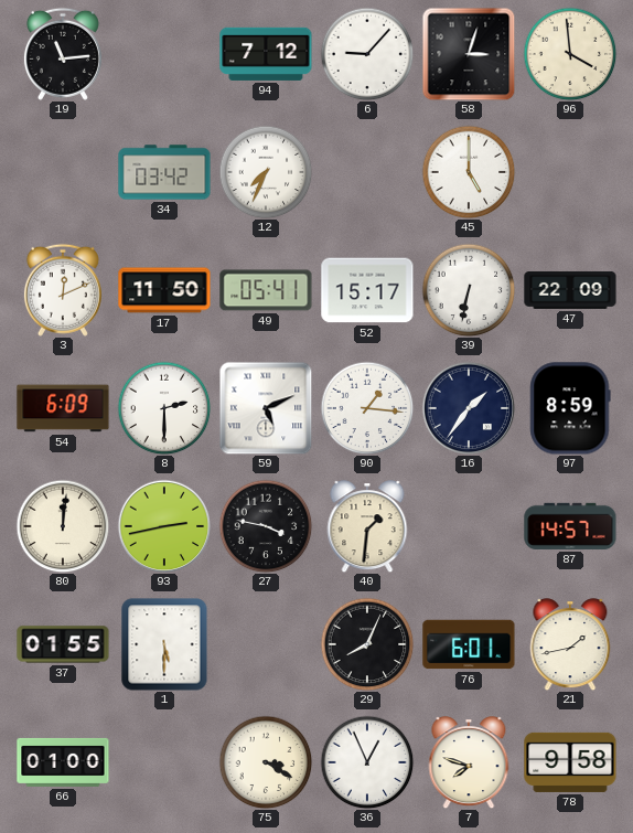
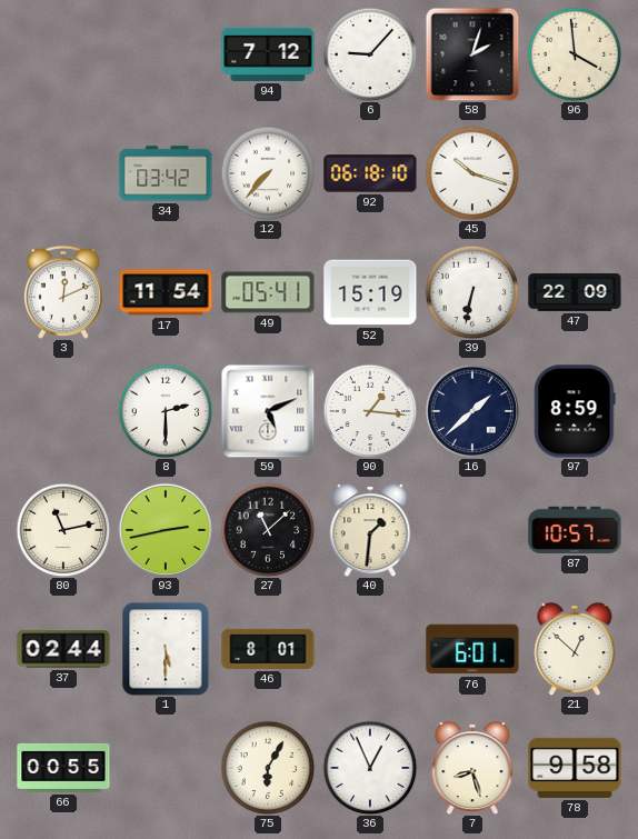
19: 11:14 -> none (63, 54)
58: 3:03 -> 2:03 (472, 54)
12: 7:34 -> 7:37 (268, 173)
92: none -> 06:18 (370, 173)
45: 5:00 -> 10:18 (472, 173)
17: 11:50 -> 11:54 (166, 292)
52: 15:17 -> 15:19 (370, 292)
54: 6:09 -> none (63, 408)
16: 1:36 -> 1:38 (472, 411)
80: 12:01 -> 11:13 (63, 530)
27: 3:47 -> 11:08 (268, 530)
87: 14:57 -> 10:57 (575, 530)
37: 01:55 -> 02:44 (63, 649)
46: none -> 8:01 (268, 649)
29: 8:04 -> none (367, 644)
21: 1:43 -> 12:52 (575, 649)
66: 01:00 -> 00:55 (63, 768)
75: 3:20 -> 6:05 (268, 768)
7: 7:48 -> 8:27 (472, 768)
